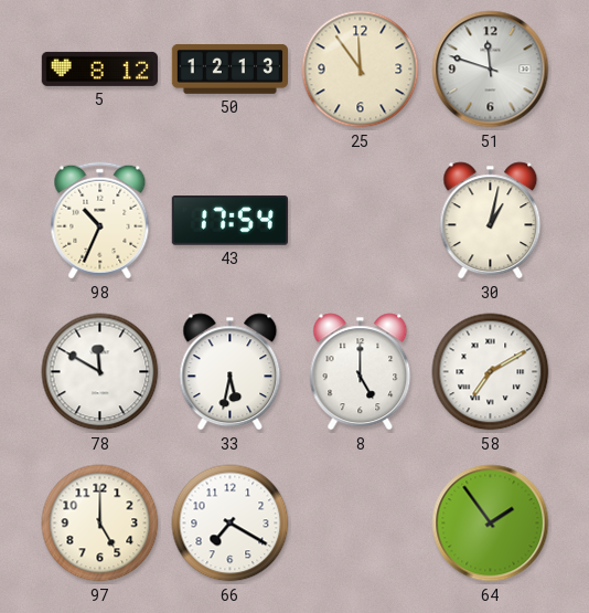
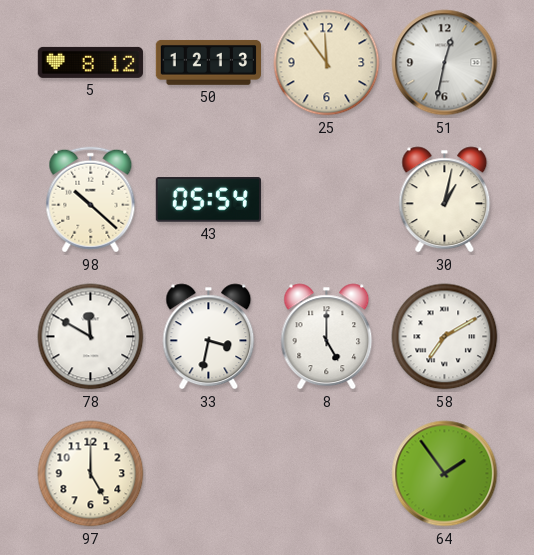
51: 11:48 -> 12:32 (445, 63)
98: 10:34 -> 10:22 (91, 200)
43: 17:54 -> 05:54 (208, 200)
33: 5:32 -> 3:32 (209, 337)
66: 7:20 -> none (231, 524)
